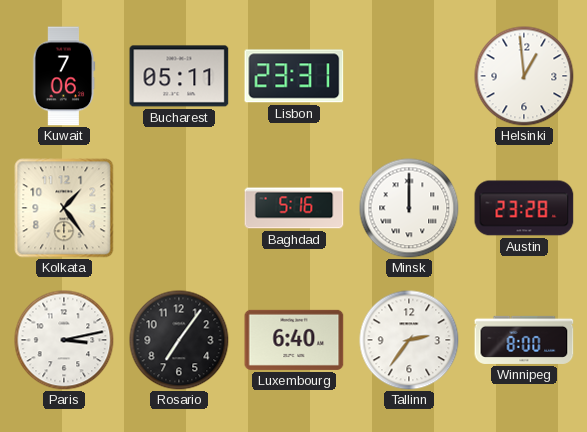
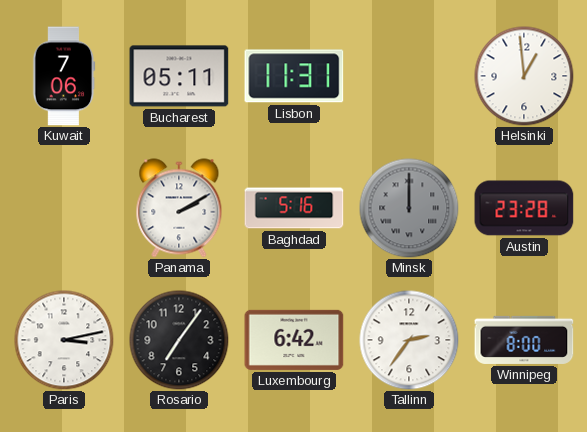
Lisbon: 23:31 -> 11:31 (294, 76)
Kolkata: 1:24 -> none (64, 208)
Panama: none -> 2:10 (179, 208)
Minsk dial: white -> grey (409, 208)
Luxembourg: 6:40 -> 6:42 (294, 340)
